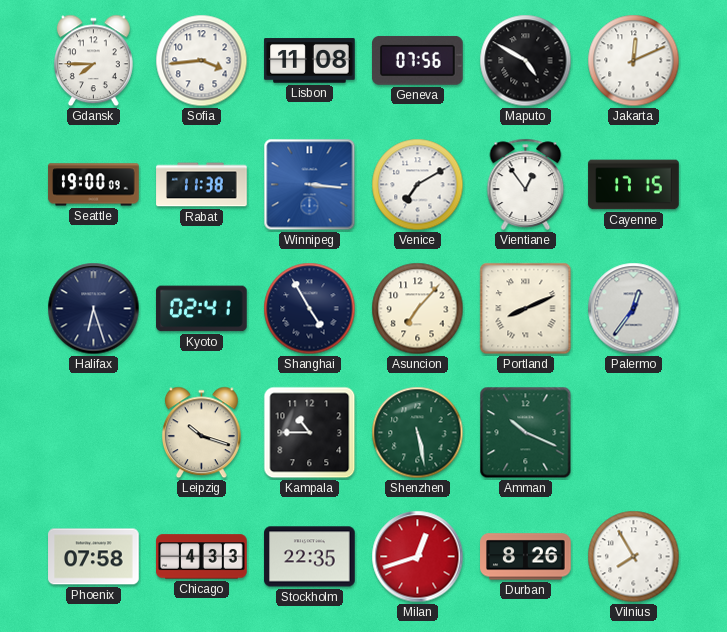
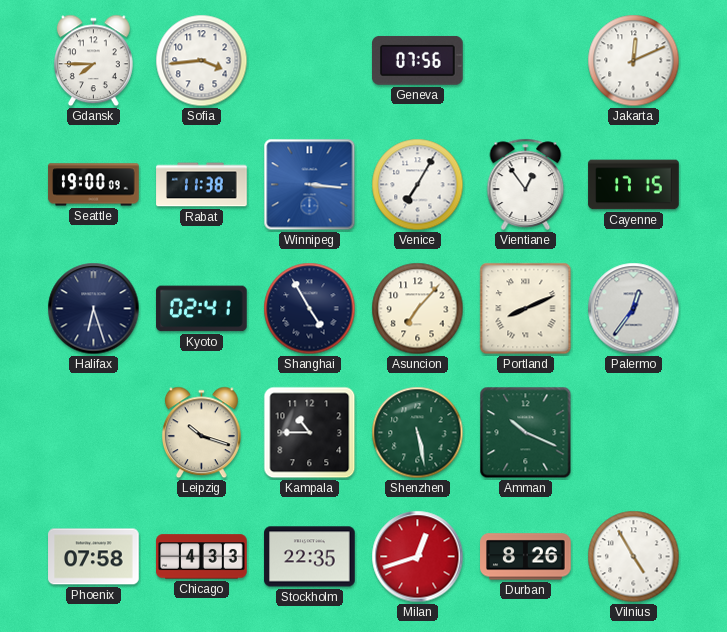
Lisbon: 11:08 -> none (310, 61)
Maputo: 4:50 -> none (526, 61)
Venice: 7:10 -> 7:05 (418, 185)
Vilnius: 7:55 -> 4:55 (634, 557)
